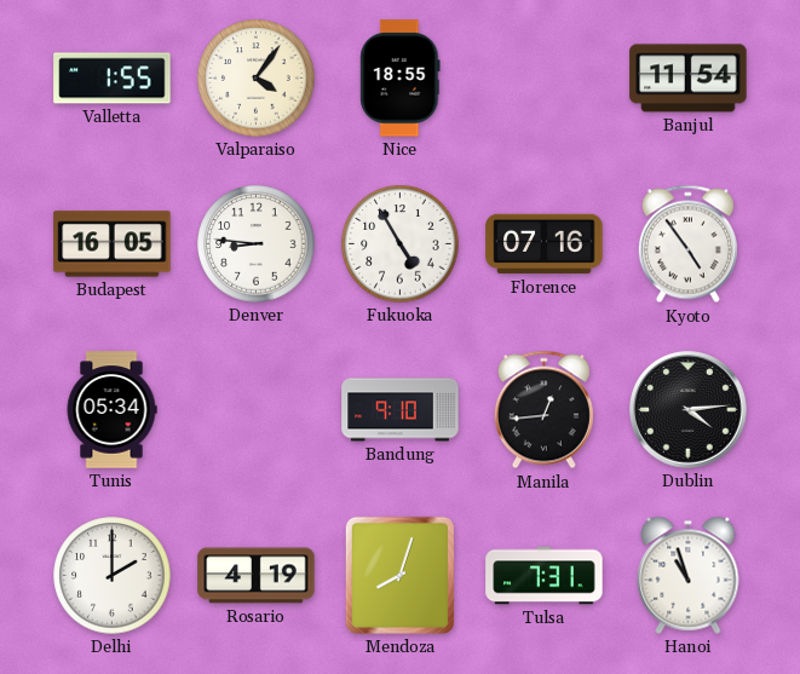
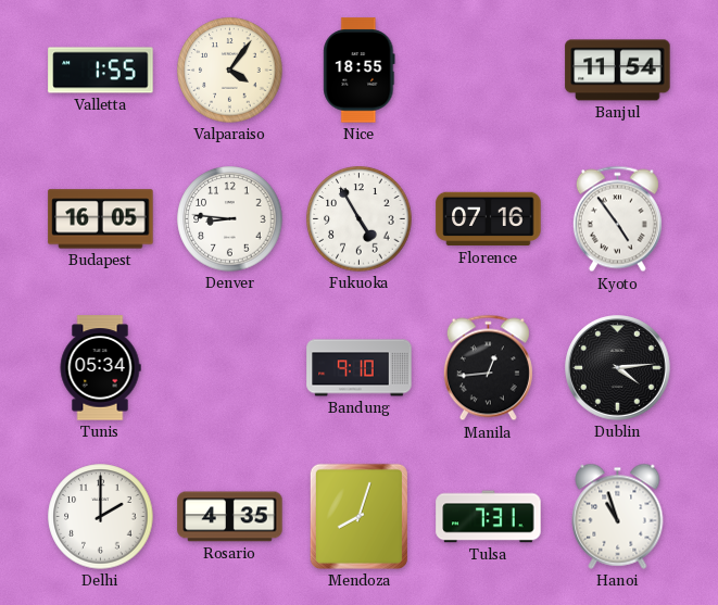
Rosario: 4:19 -> 4:35 (230, 517)
